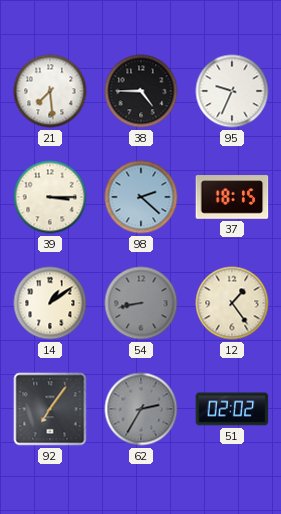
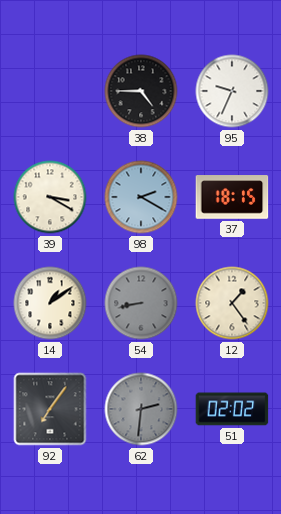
21: 7:29 -> none (50, 91)
39: 3:15 -> 3:20 (50, 197)
98: 2:22 -> 2:20 (141, 197)
62: 2:35 -> 2:31 (141, 409)
